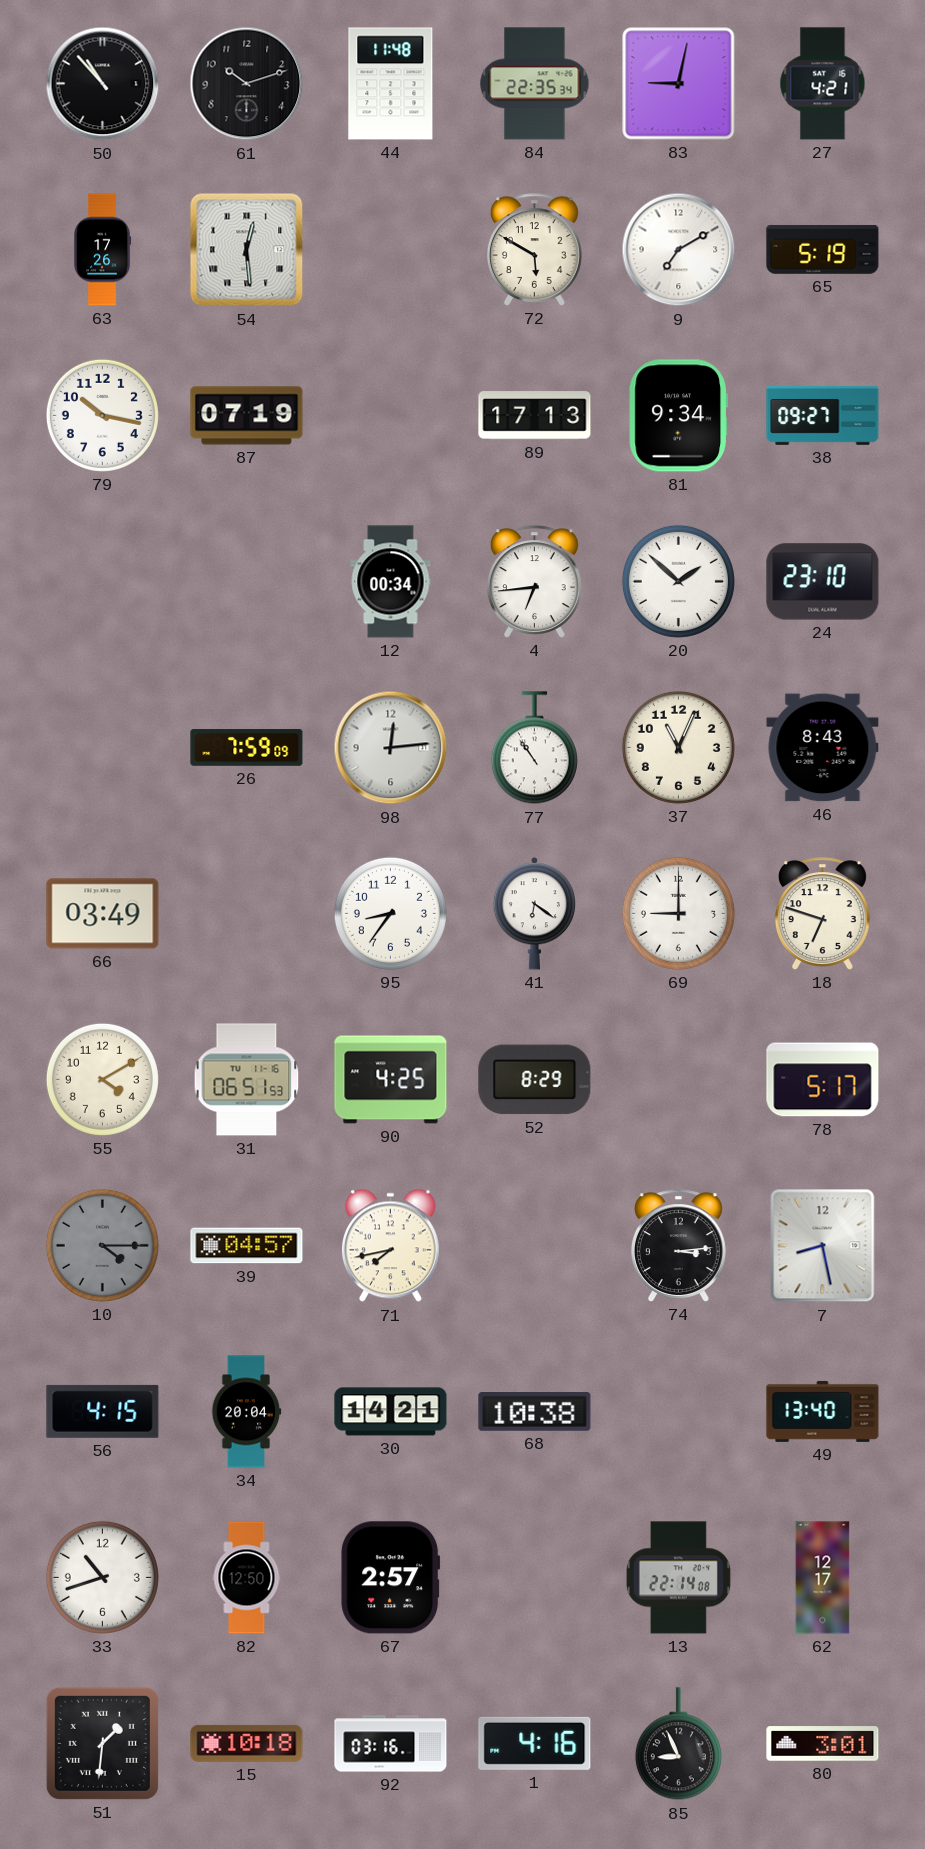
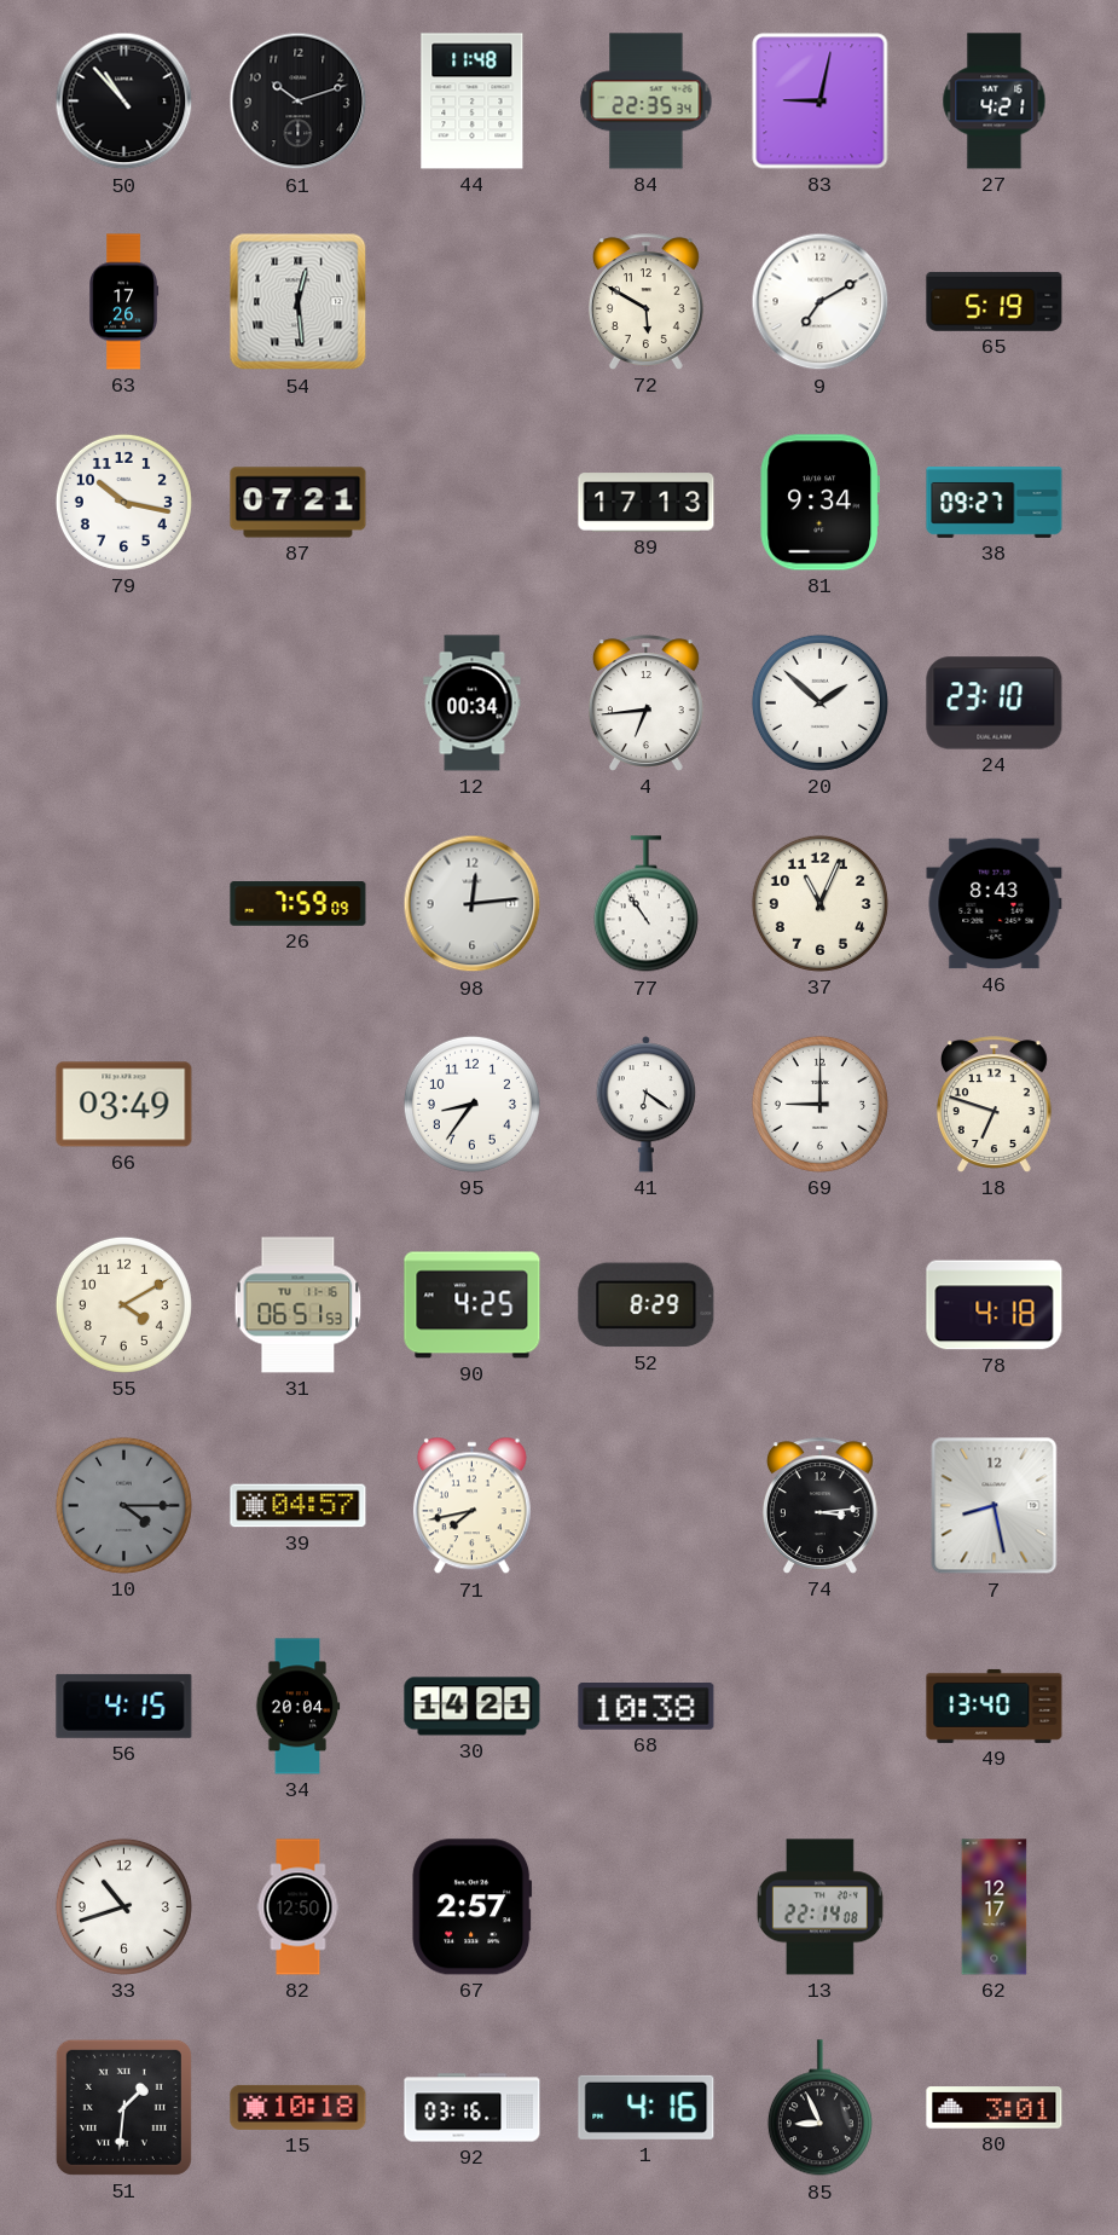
87: 07:19 -> 07:21 (299, 503)
78: 5:17 -> 4:18 (995, 1305)
